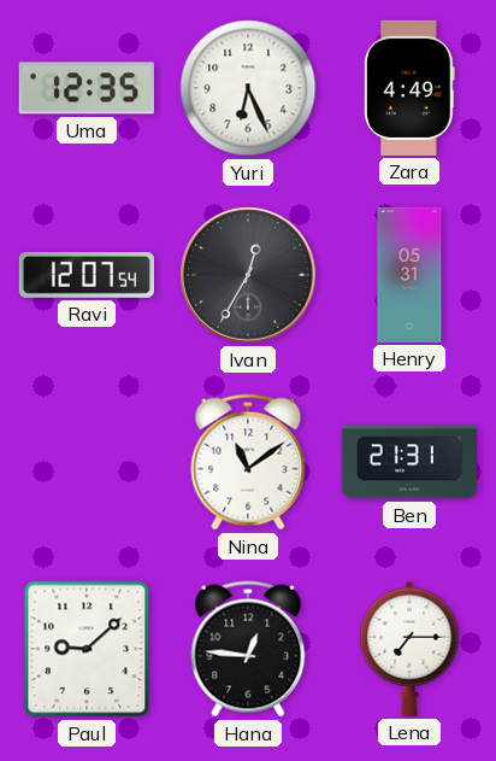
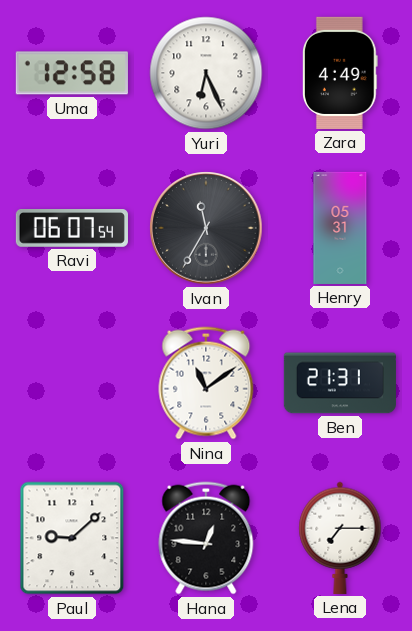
Uma: 12:35 -> 12:58 (72, 73)
Ravi: 12:07 -> 06:07 (72, 229)
Ivan: 12:35 -> 11:35 (206, 228)
